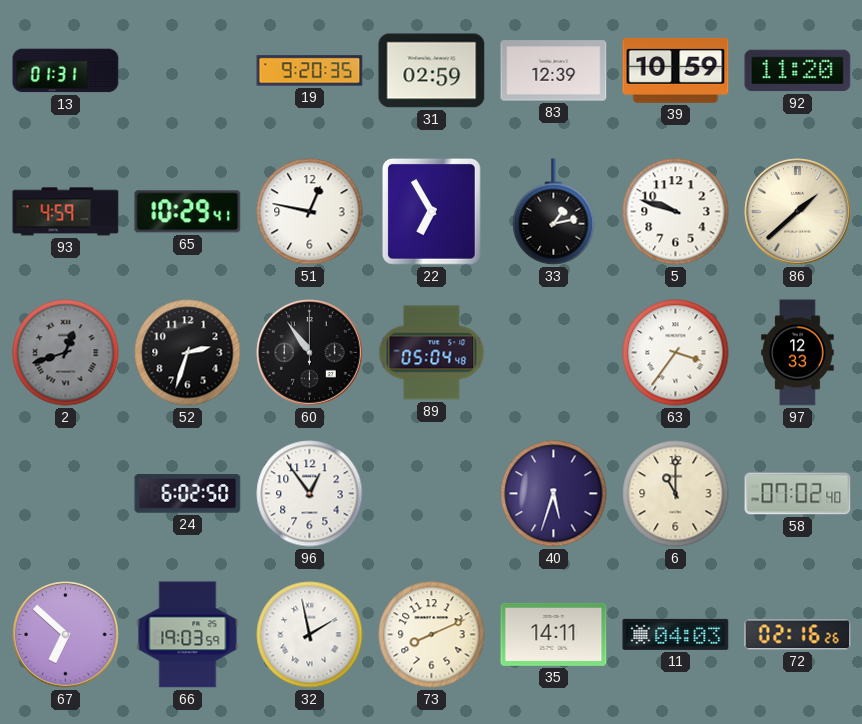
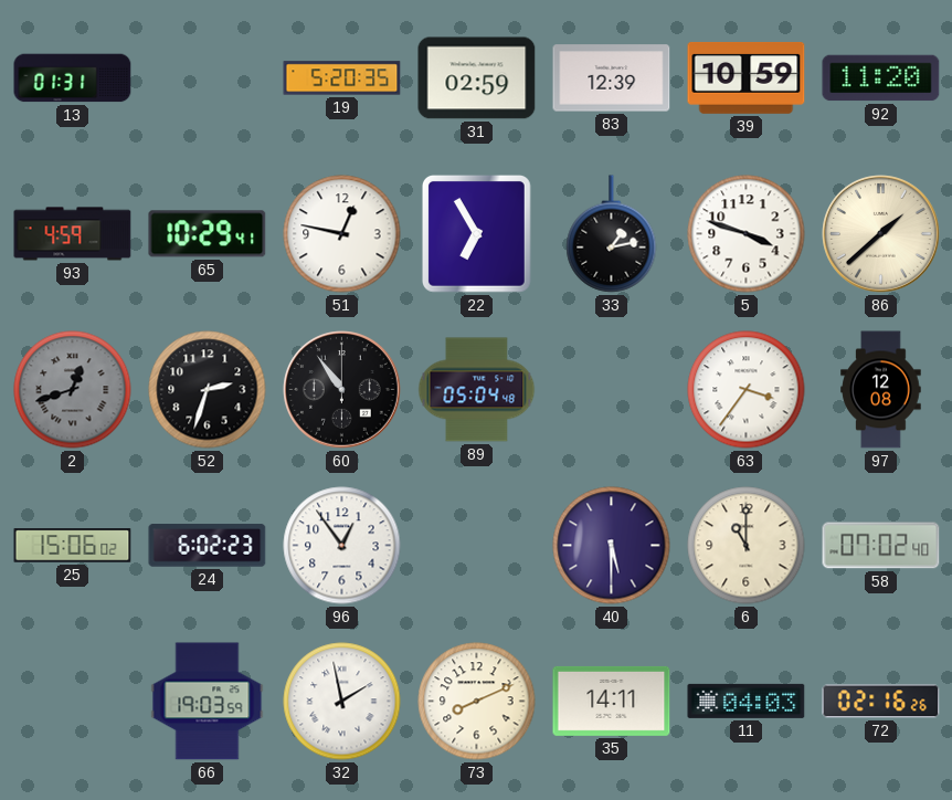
19: 9:20 -> 5:20 (342, 78)
5: 9:48 -> 3:48 (747, 234)
97: 12:33 -> 12:08 (881, 390)
25: none -> 15:06 (73, 546)
24: 6:02:50 -> 6:02:23 (208, 546)
40: 5:33 -> 5:30 (612, 546)
67: 6:52 -> none (66, 635)
